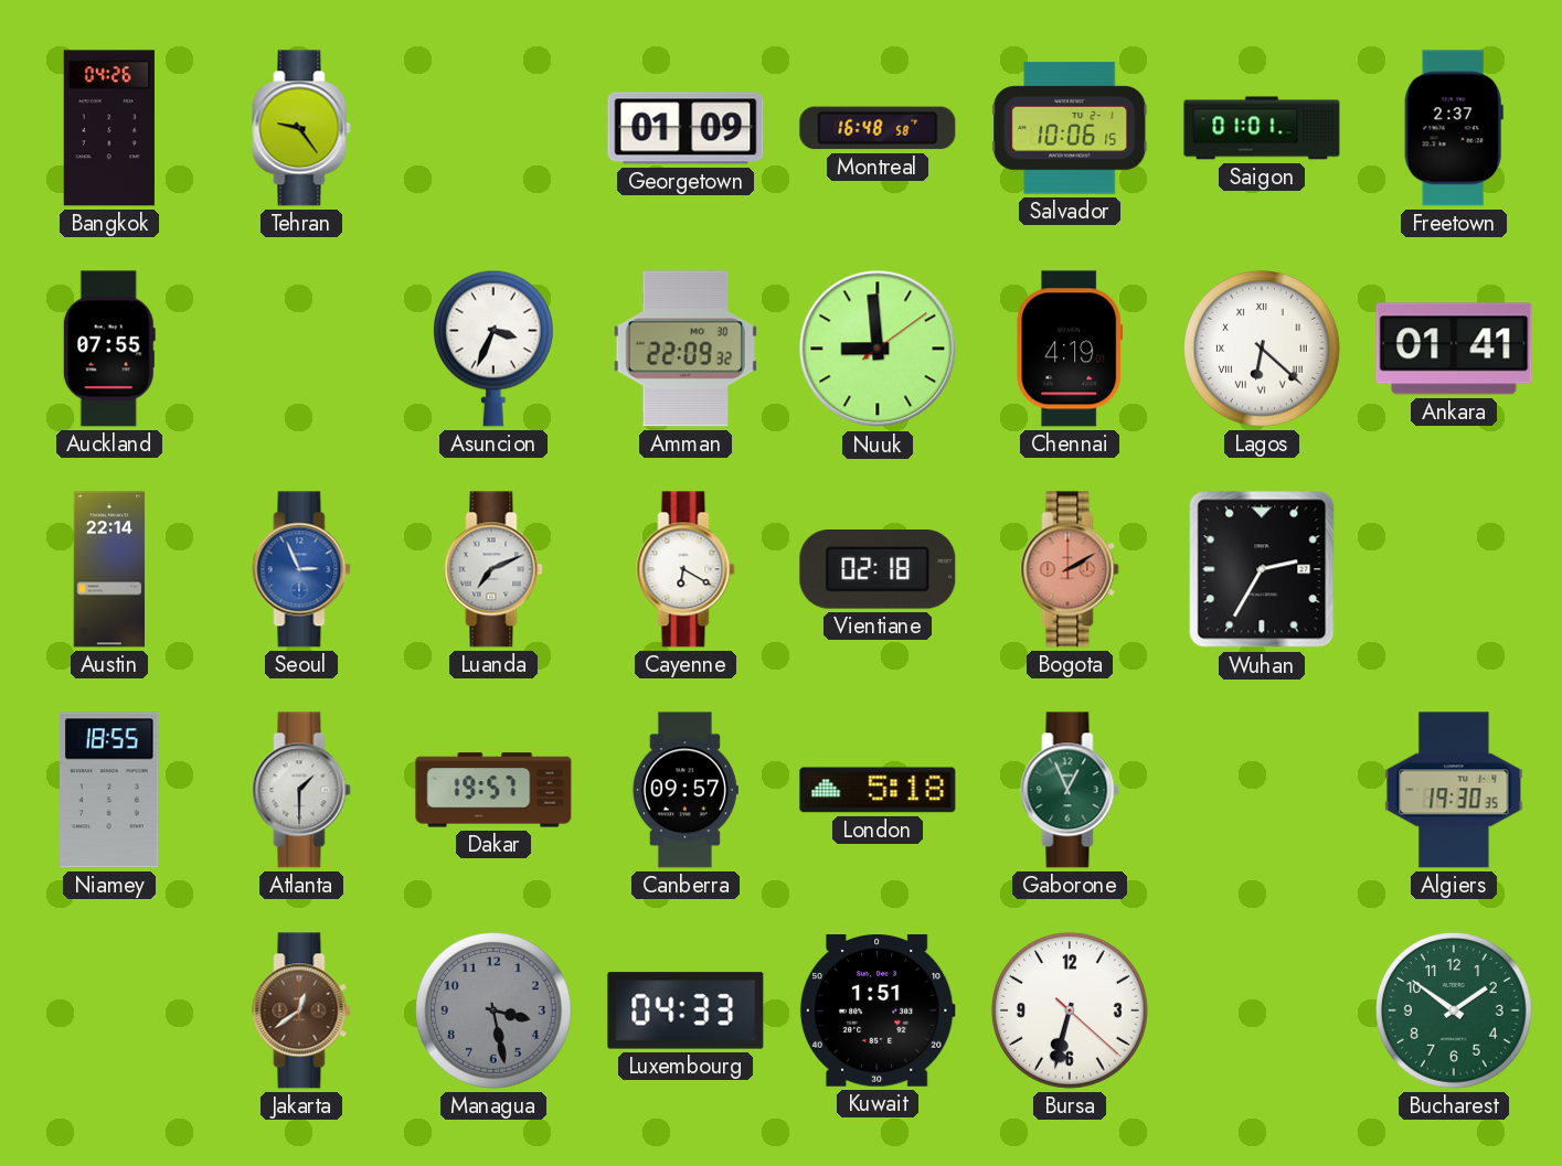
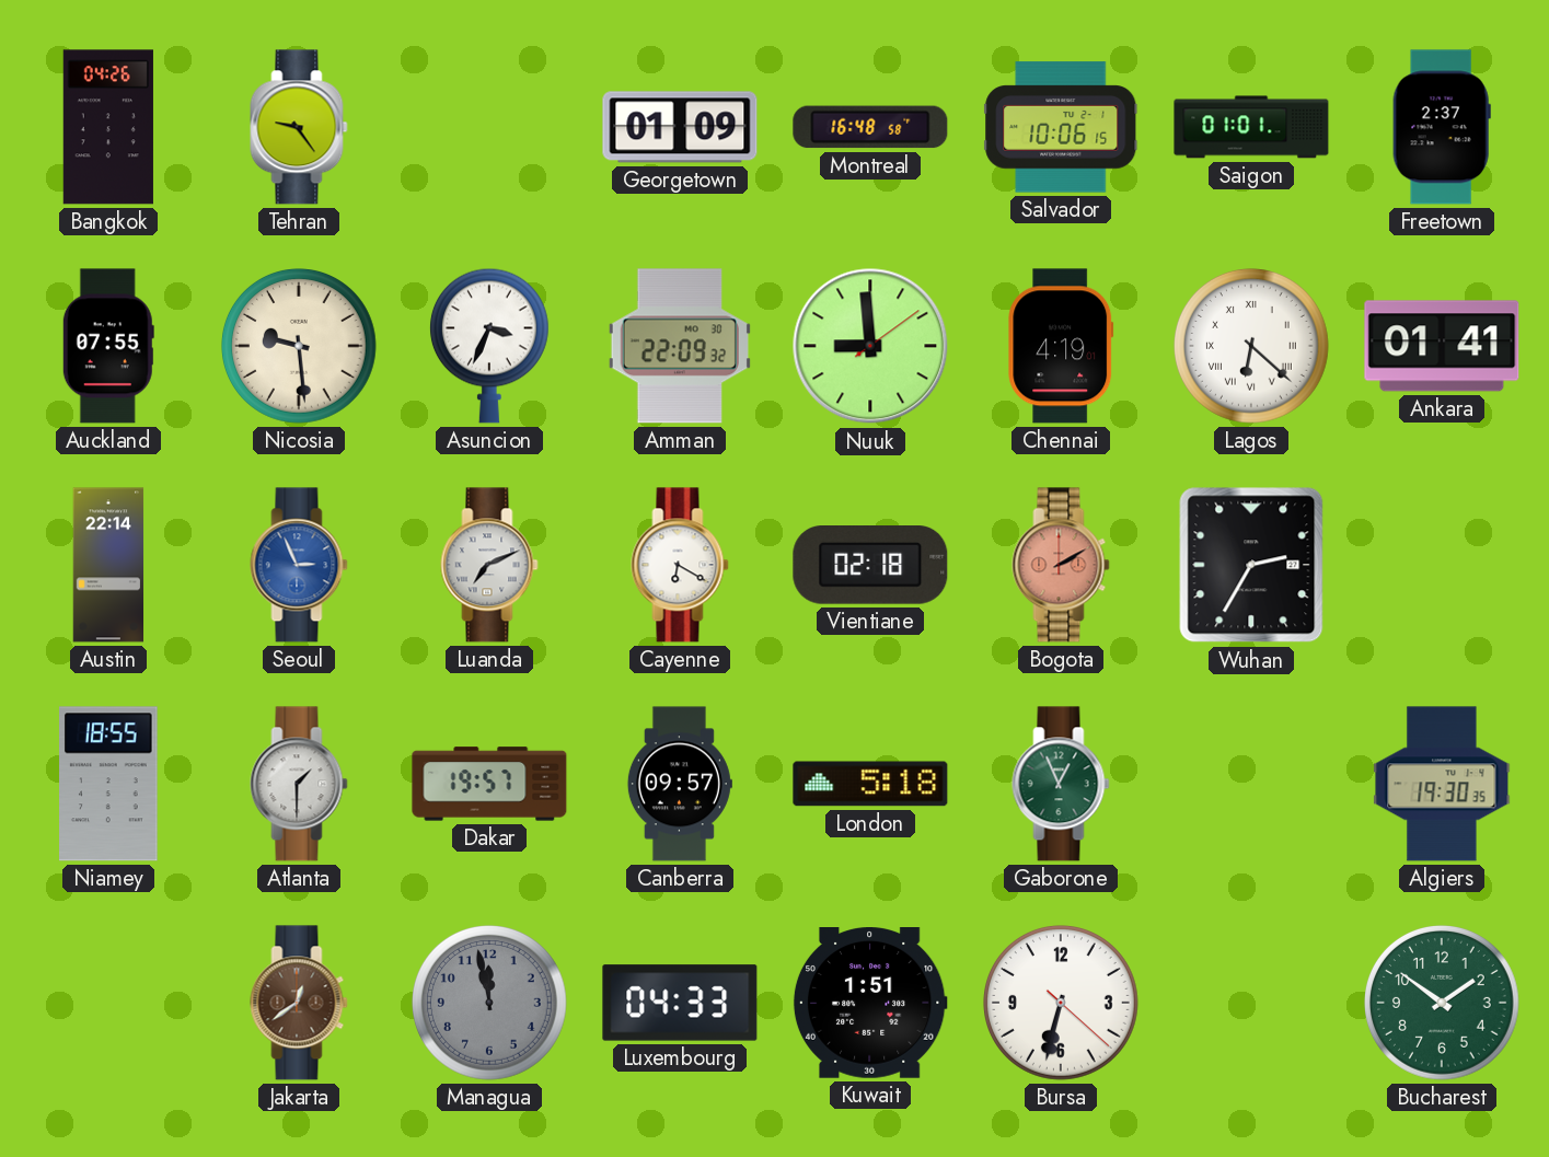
Nicosia: none -> 9:29 (300, 347)
Managua: 3:28 -> 11:58 (490, 1004)
